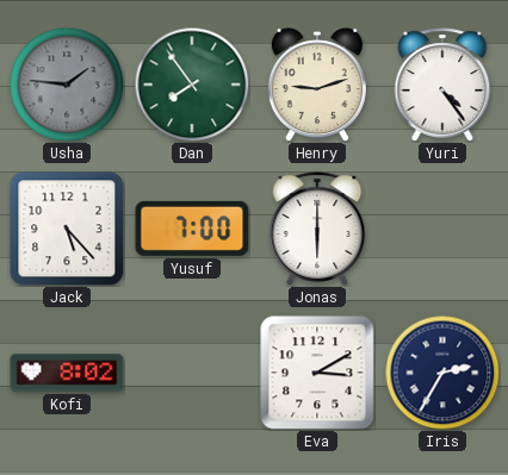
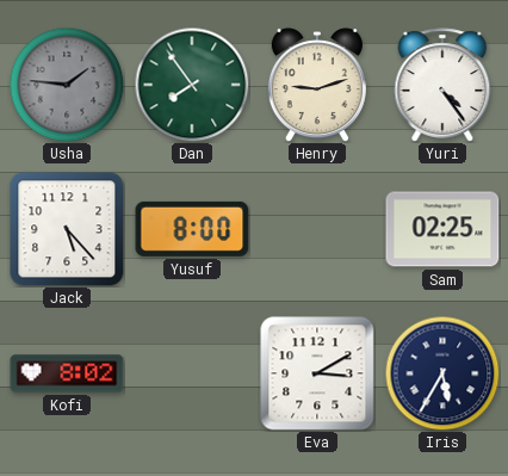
Yusuf: 7:00 -> 8:00 (192, 229)
Jonas: 6:00 -> none (317, 229)
Sam: none -> 02:25 (442, 229)
Iris: 2:35 -> 5:35 (442, 373)
